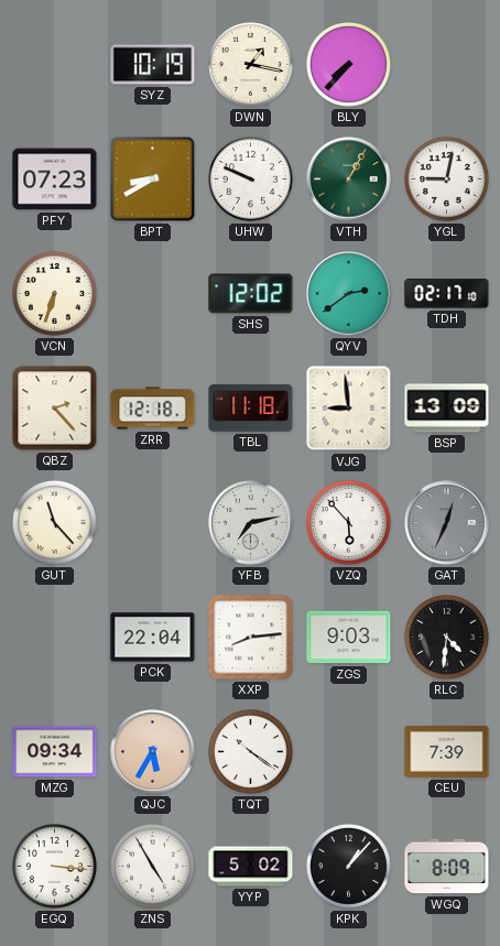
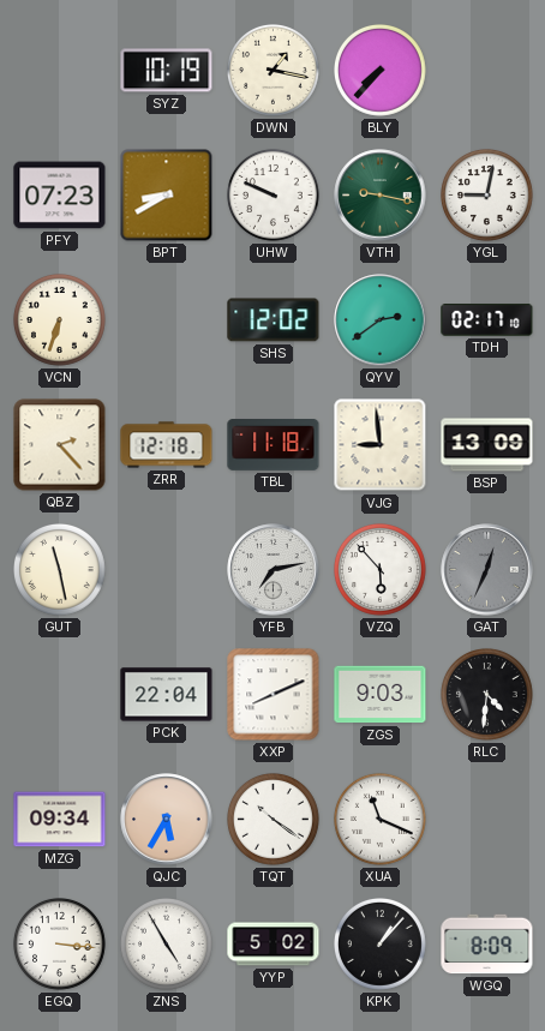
VTH: 1:05 -> 9:17 (381, 196)
GUT: 11:23 -> 11:28 (60, 570)
XXP: 8:14 -> 8:11 (274, 695)
XUA: none -> 11:19 (381, 820)
CEU: 7:39 -> none (447, 752)
